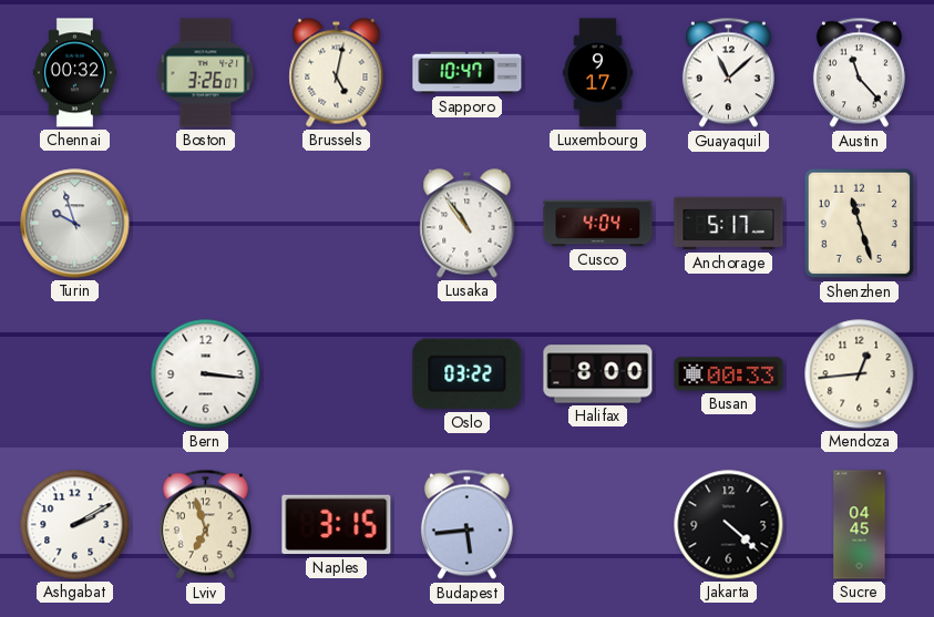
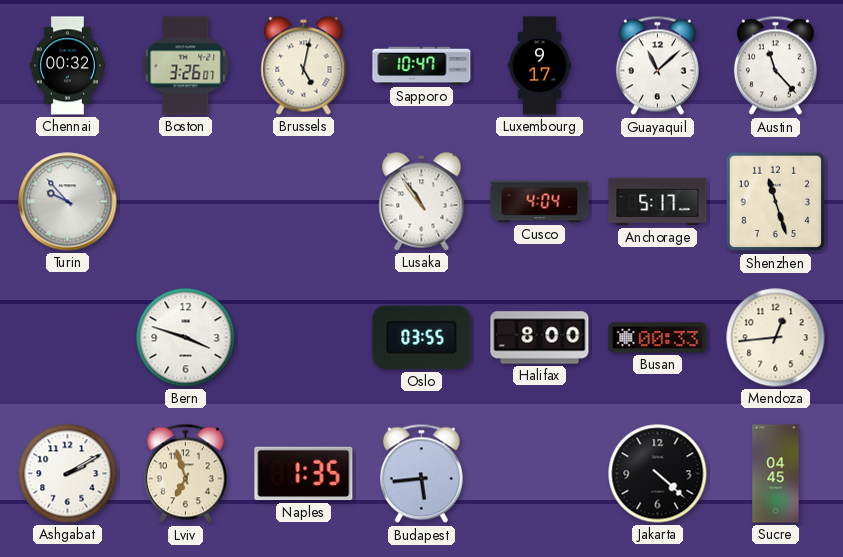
Turin: 9:57 -> 9:53 (68, 202)
Bern: 3:16 -> 3:48 (186, 338)
Oslo: 03:22 -> 03:55 (422, 338)
Naples: 3:15 -> 1:35 (304, 474)
